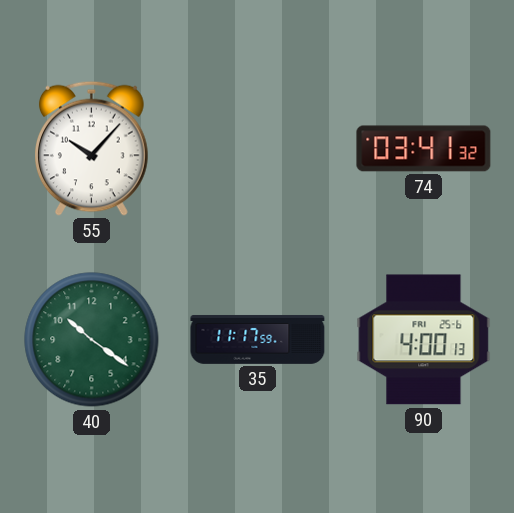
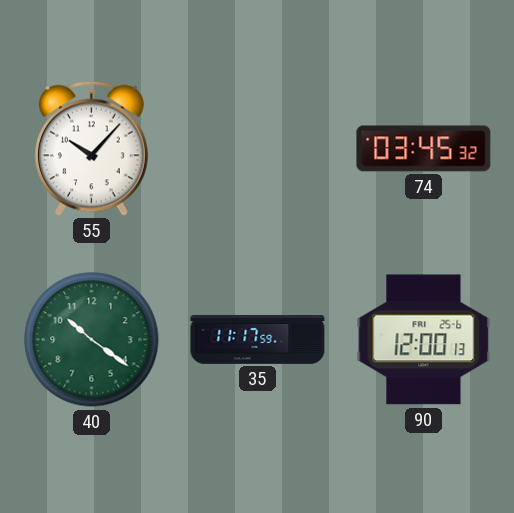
74: 03:41 -> 03:45 (424, 149)
90: 4:00 -> 12:00 (424, 340)
